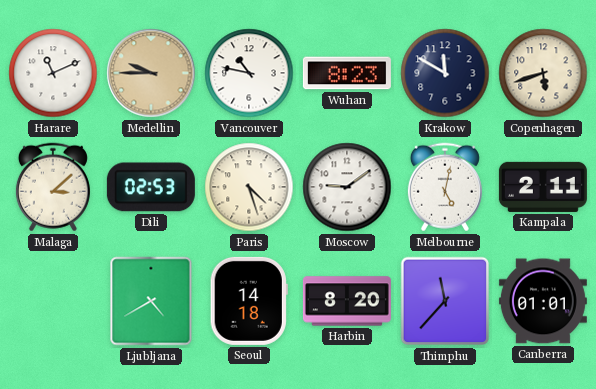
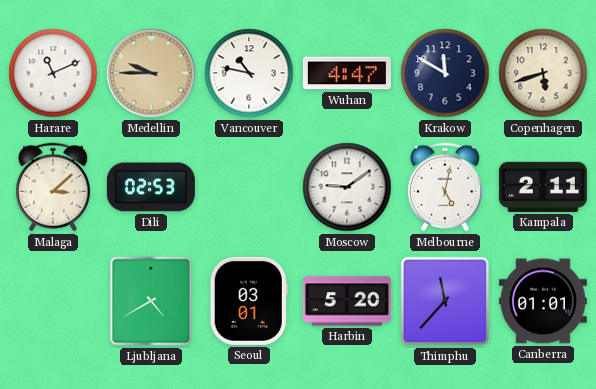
Wuhan: 8:23 -> 4:47 (347, 73)
Paris: 4:27 -> none (249, 187)
Seoul: 14:18 -> 03:01 (249, 301)
Harbin: 8:20 -> 5:20 (347, 301)
